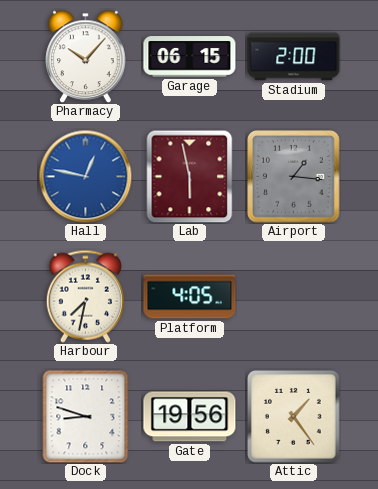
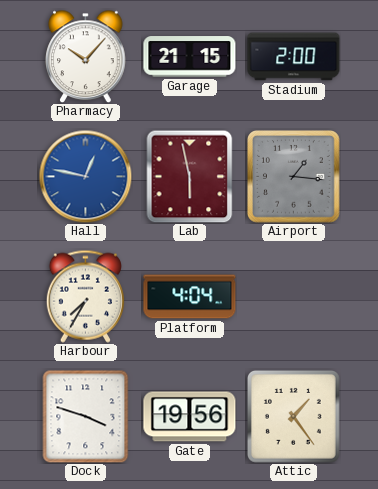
Garage: 06:15 -> 21:15 (190, 57)
Harbour: 7:32 -> 7:35 (85, 296)
Platform: 4:05 -> 4:04 (190, 297)
Dock: 8:48 -> 3:48 (86, 416)
